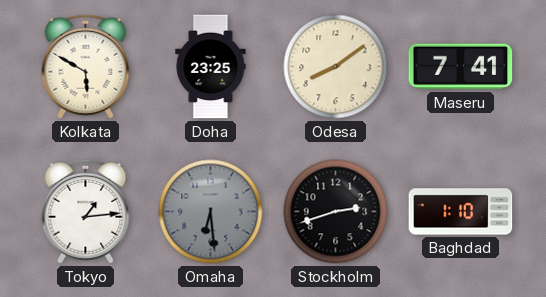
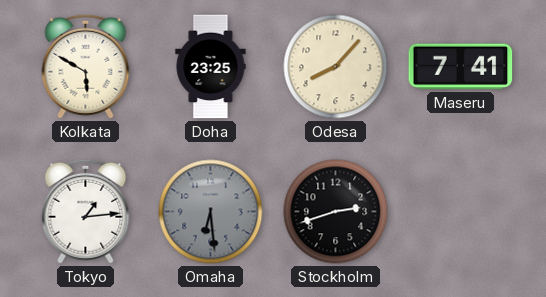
Odesa: 8:09 -> 8:07 (336, 67)
Baghdad: 1:10 -> none (461, 212)
